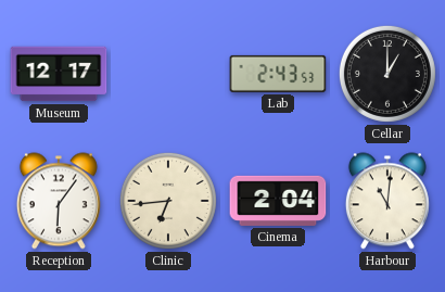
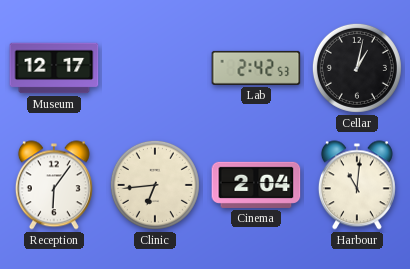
Lab: 2:43 -> 2:42 (256, 68)
Cellar: 1:00 -> 1:02 (357, 68)
